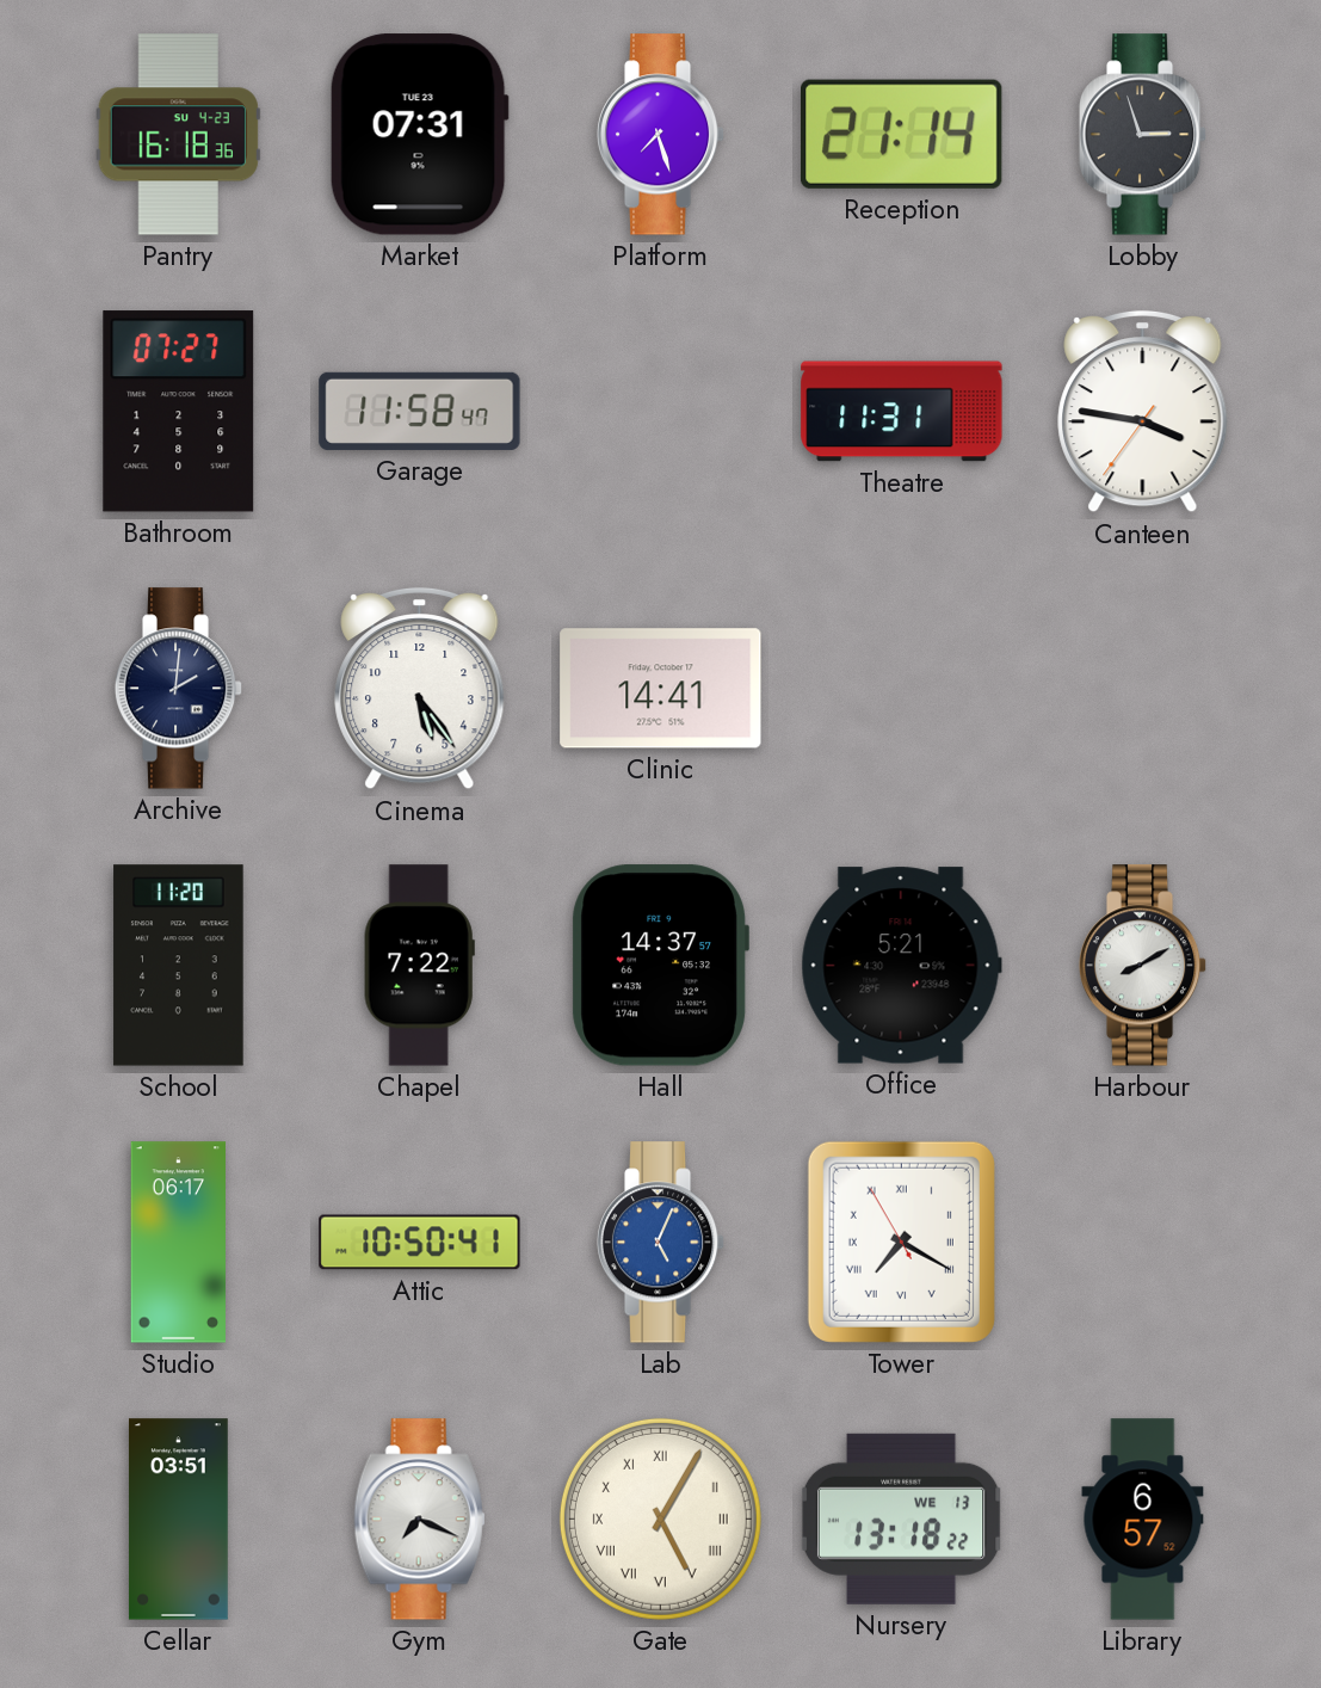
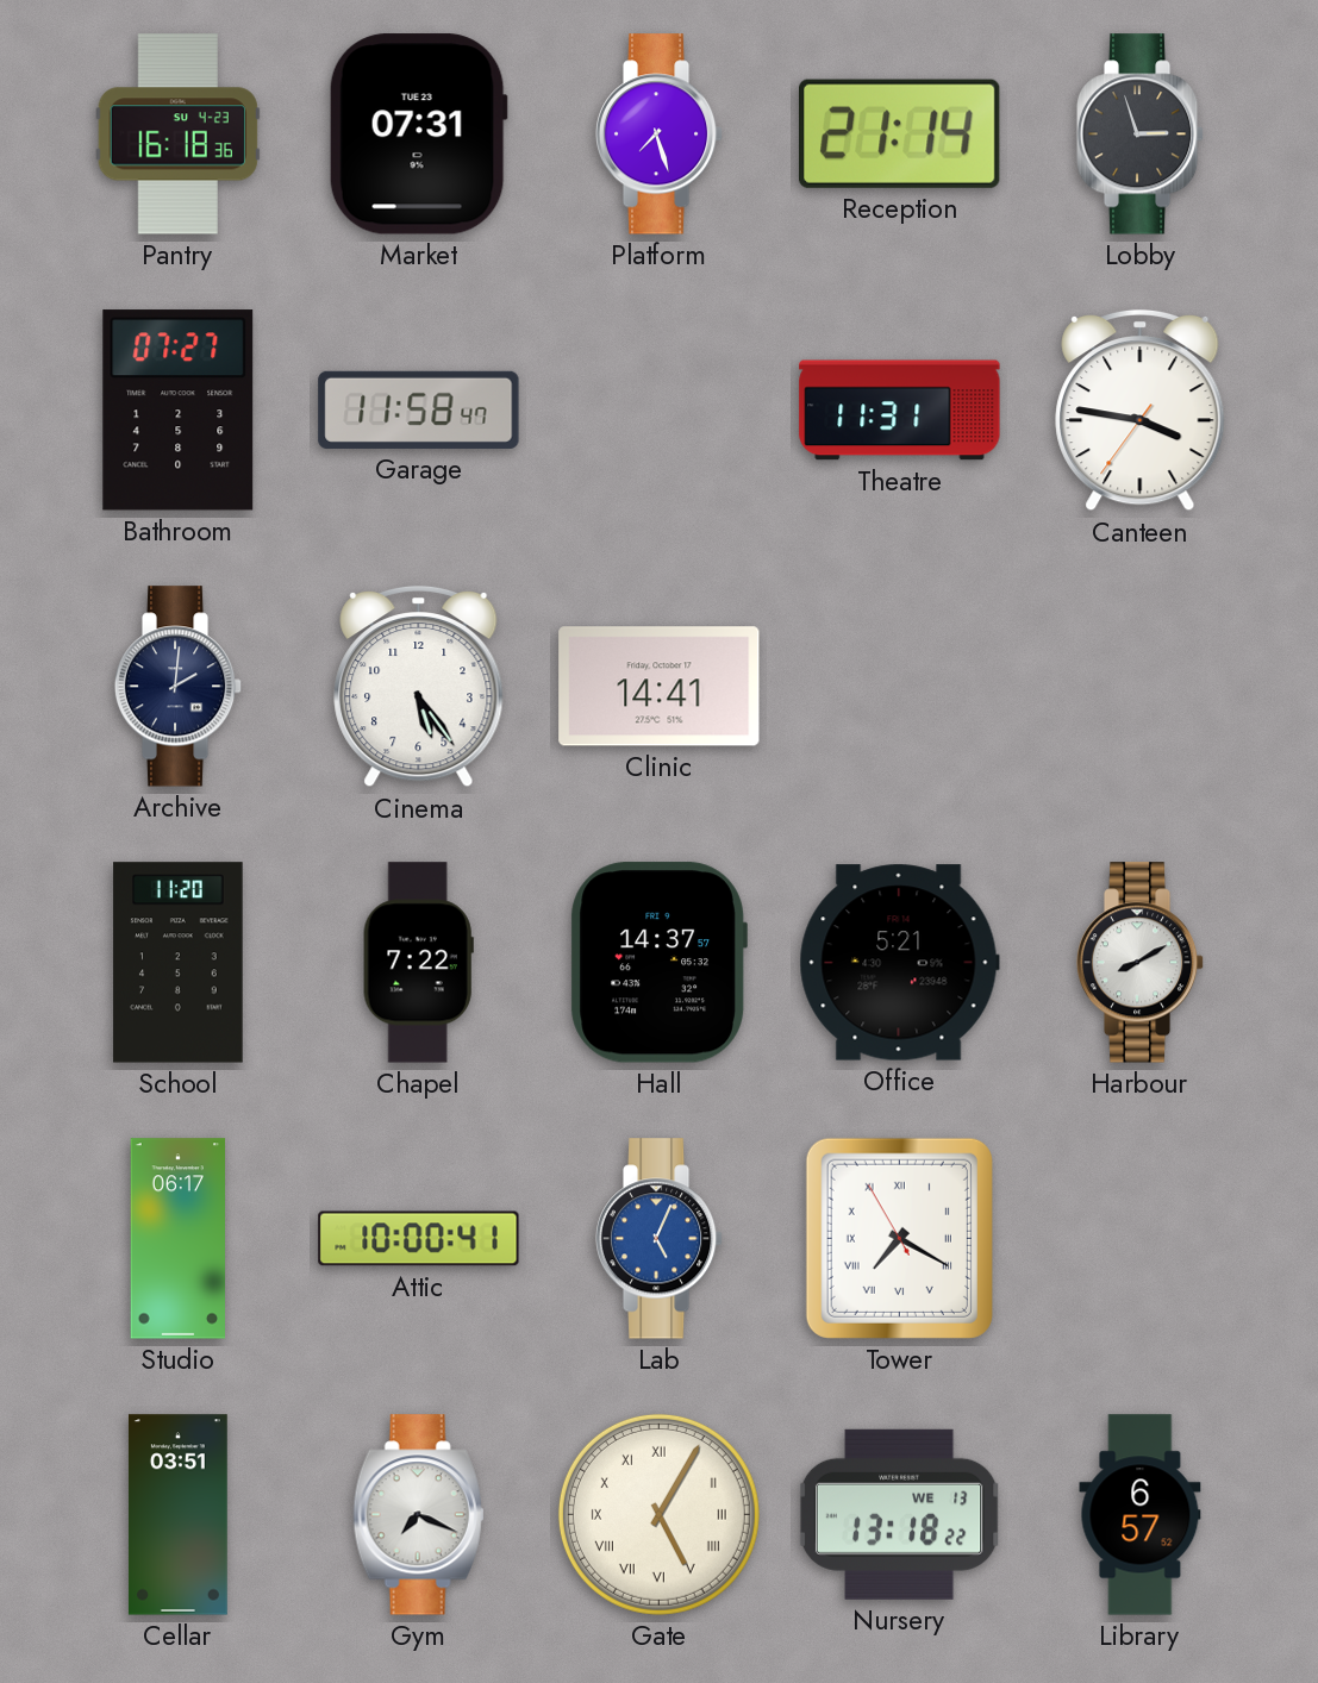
Attic: 10:50 -> 10:00 (419, 1239)
